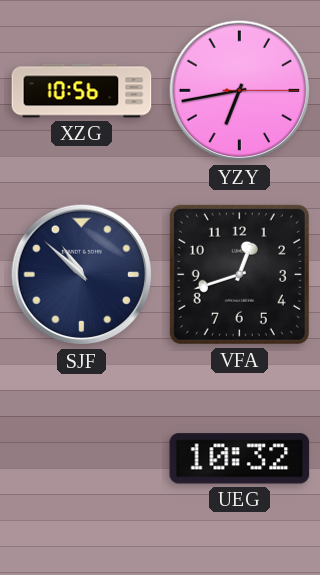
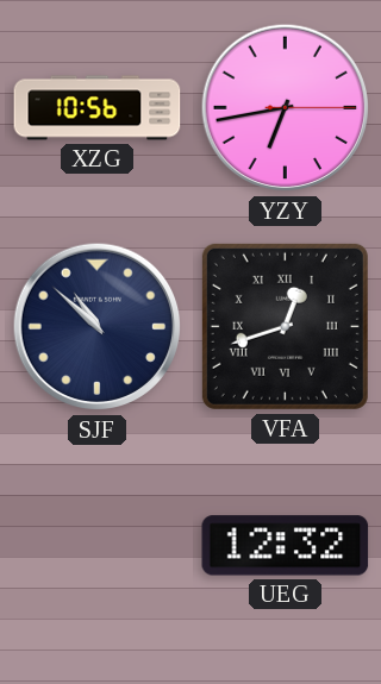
VFA numerals: Arabic -> Roman (285, 326)
UEG: 10:32 -> 12:32 (286, 546)
